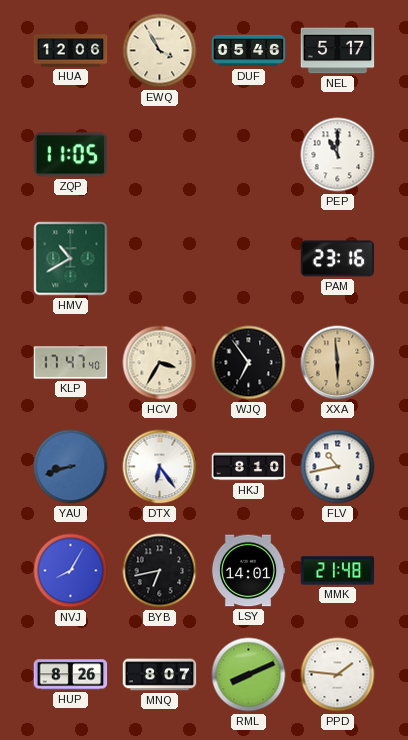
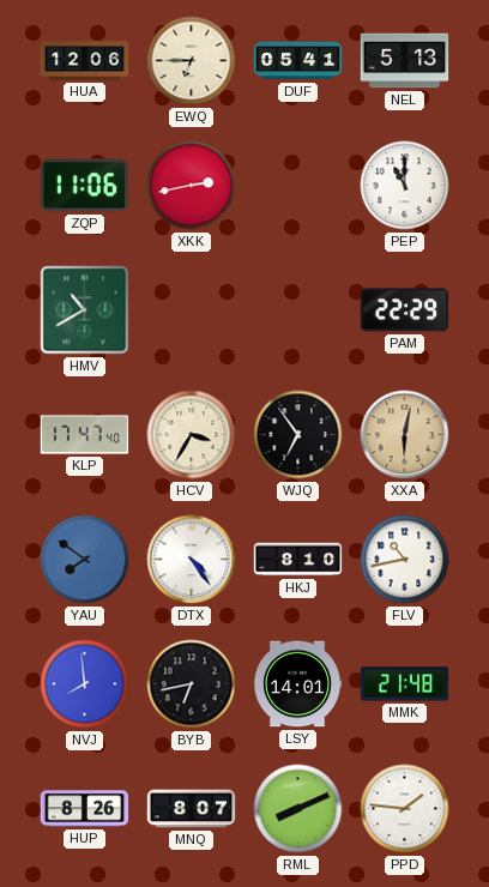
EWQ: 3:55 -> 6:45 (192, 61)
DUF: 05:46 -> 05:41 (298, 61)
NEL: 5:17 -> 5:13 (405, 61)
ZQP: 11:05 -> 11:06 (85, 186)
XKK: none -> 2:43 (192, 186)
PAM: 23:16 -> 22:29 (405, 310)
XXA: 5:59 -> 6:02 (405, 435)
YAU: 8:42 -> 7:51 (85, 560)
DTX: 6:24 -> 4:24 (192, 560)
NVJ: 8:05 -> 7:59 (85, 684)
